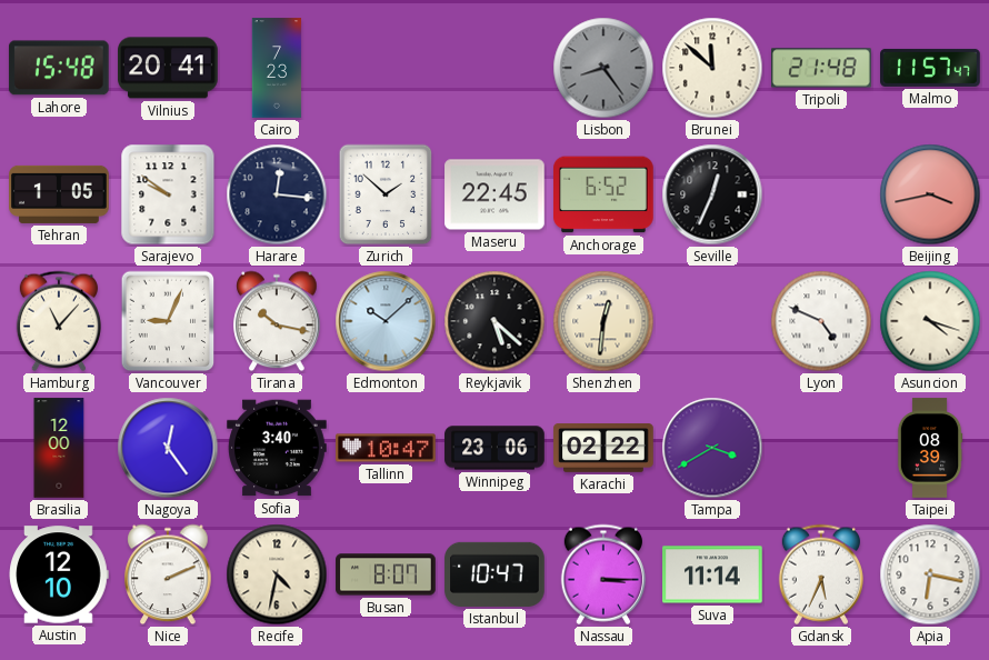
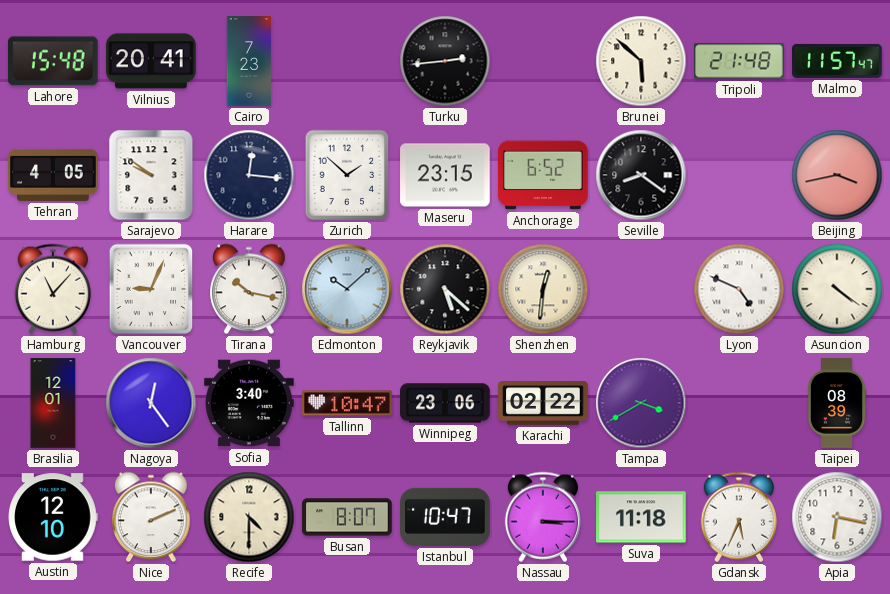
Turku: none -> 2:44 (445, 61)
Lisbon: 8:24 -> none (603, 68)
Brunei: 11:52 -> 5:52 (641, 61)
Tehran: 1:05 -> 4:05 (53, 175)
Maseru: 22:45 -> 23:15 (445, 175)
Seville: 12:34 -> 8:21 (641, 175)
Asuncion: 4:18 -> 4:21 (837, 289)
Brasilia: 12:00 -> 12:01 (53, 403)
Recife: 4:32 -> 4:30 (249, 517)
Suva: 11:14 -> 11:18 (641, 517)
